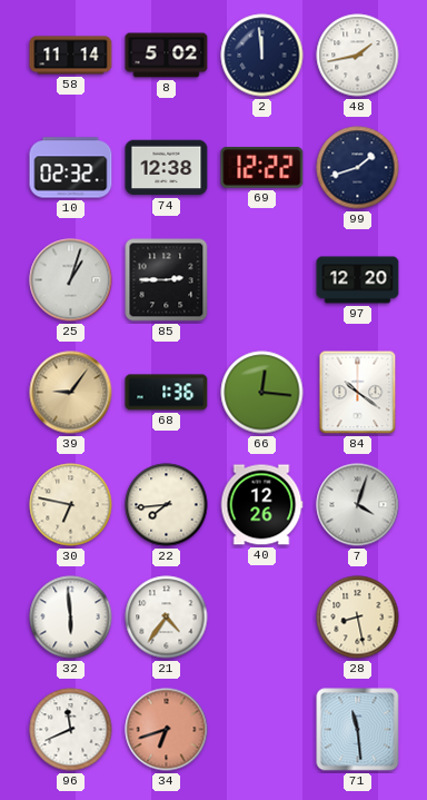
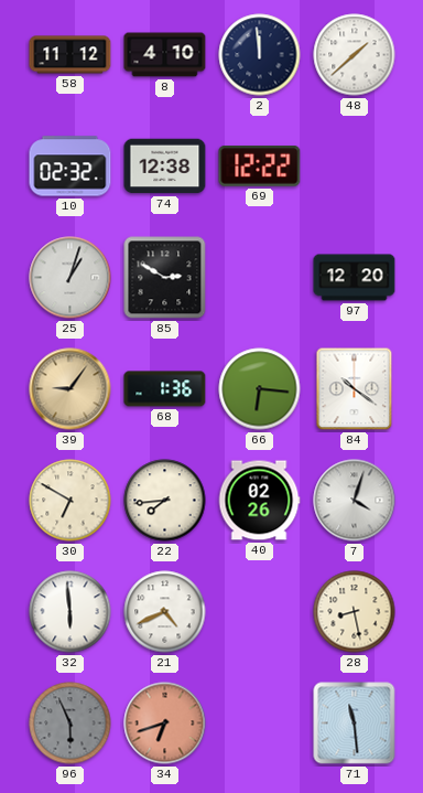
58: 11:14 -> 11:12 (70, 55)
8: 5:02 -> 4:10 (165, 55)
48: 1:43 -> 1:38 (355, 55)
99: 1:42 -> none (358, 168)
85: 2:45 -> 2:50 (165, 278)
66: 12:16 -> 6:16 (260, 389)
30: 6:47 -> 6:50 (70, 501)
40: 12:26 -> 02:26 (259, 501)
21: 4:36 -> 4:41 (165, 612)
96: 11:41 -> 5:56 (70, 724)
96 dial: white -> grey (70, 724)
